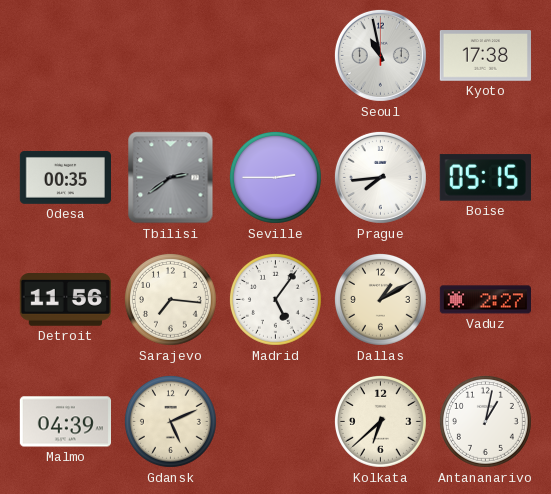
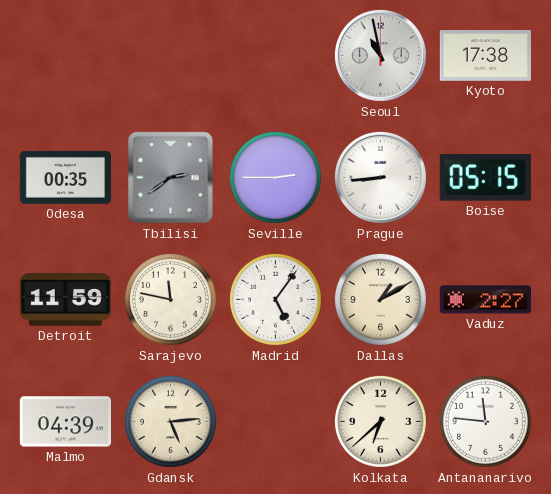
Prague: 7:44 -> 8:44 (380, 177)
Detroit: 11:56 -> 11:59 (65, 300)
Sarajevo: 7:16 -> 11:47 (170, 299)
Gdansk: 5:11 -> 5:14 (170, 421)
Antananarivo: 1:02 -> 11:46 (485, 421)
